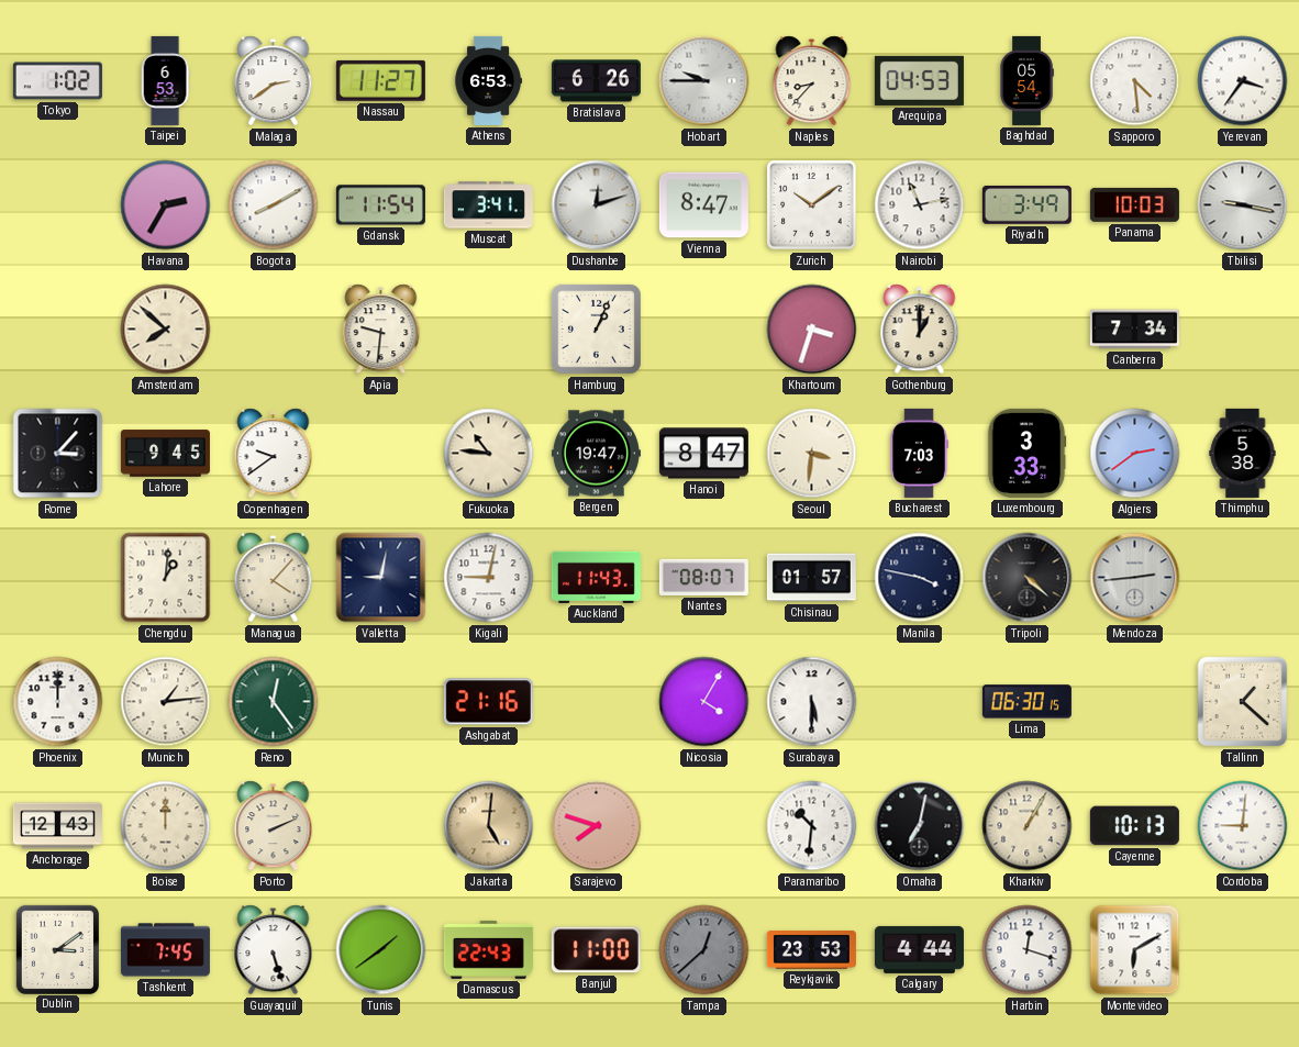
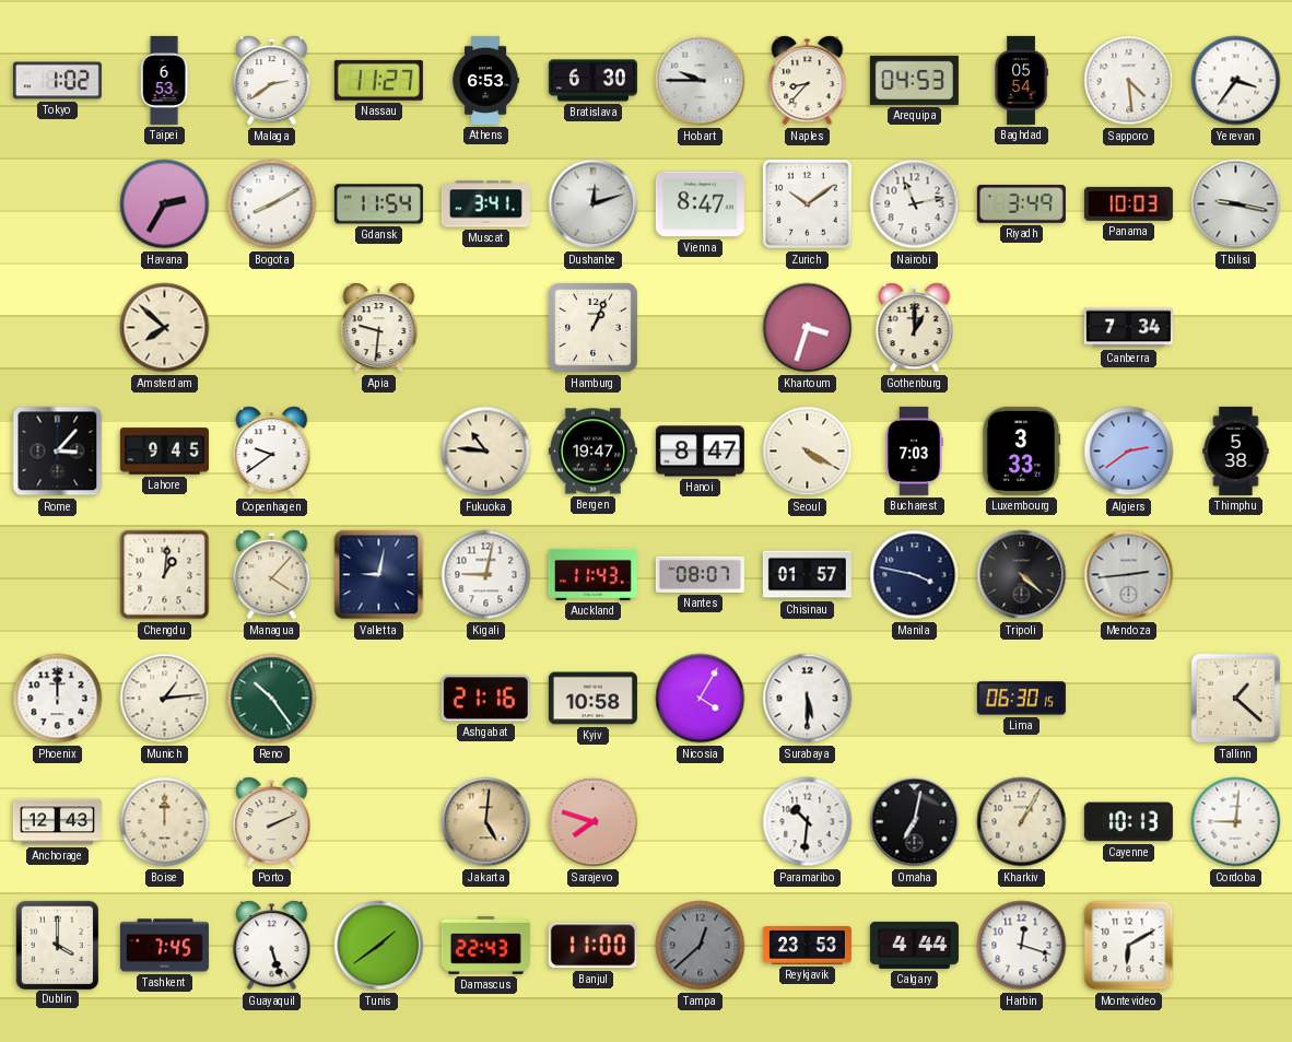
Bratislava: 6:26 -> 6:30 (592, 81)
Seoul: 3:31 -> 4:20 (808, 452)
Reno: 12:24 -> 10:24 (272, 699)
Kyiv: none -> 10:58 (592, 699)
Dublin: 3:09 -> 4:00 (57, 945)
